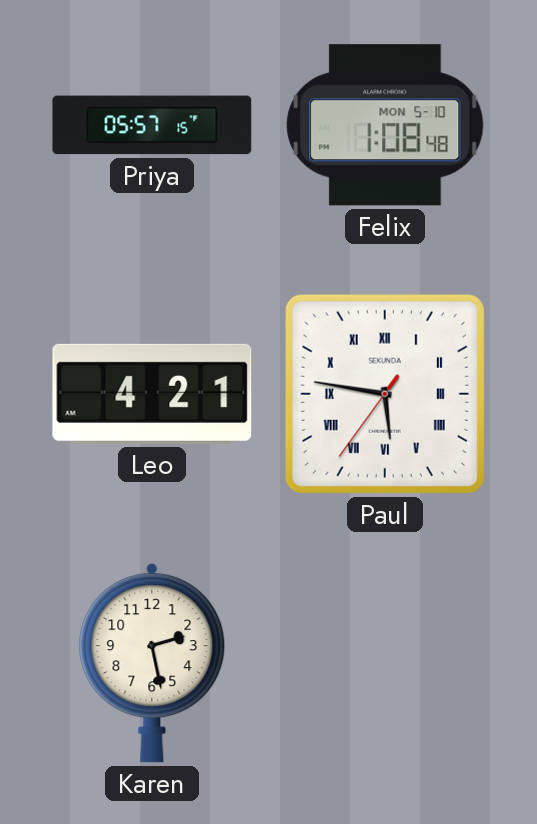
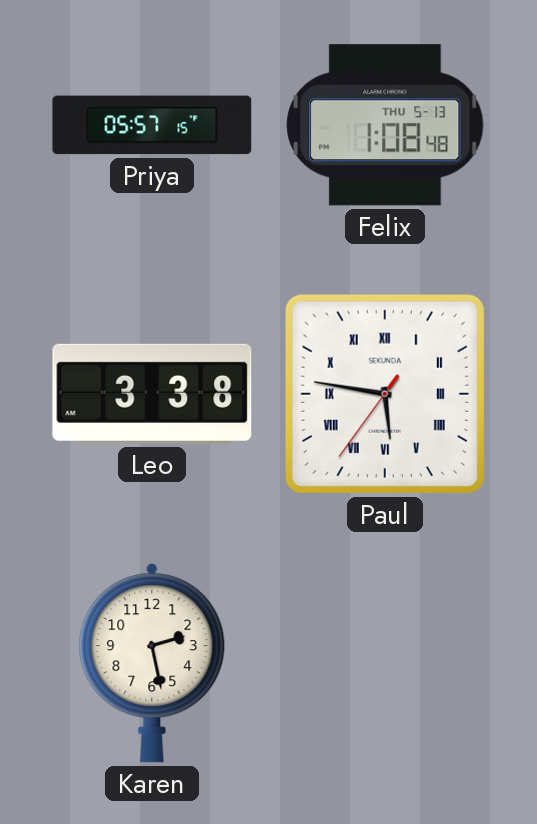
Felix date: MON 5-10 -> THU 5-13 (385, 125)
Leo: 4:21 -> 3:38 (152, 394)
